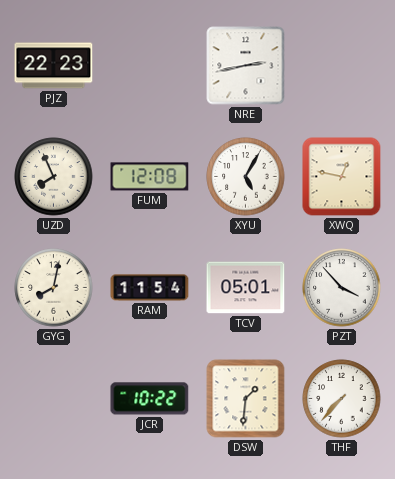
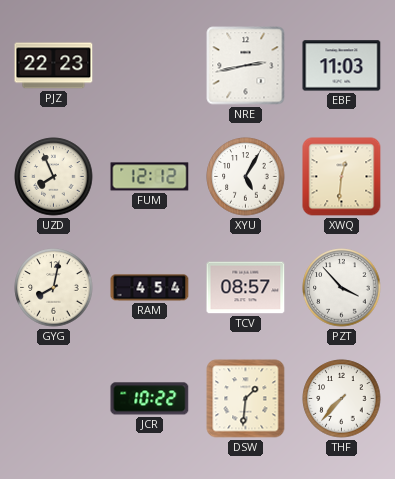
EBF: none -> 11:03 (342, 66)
FUM: 12:08 -> 12:12 (150, 177)
XWQ: 12:47 -> 12:31 (342, 177)
RAM: 11:54 -> 4:54 (150, 288)
TCV: 05:01 -> 08:57 (246, 288)
